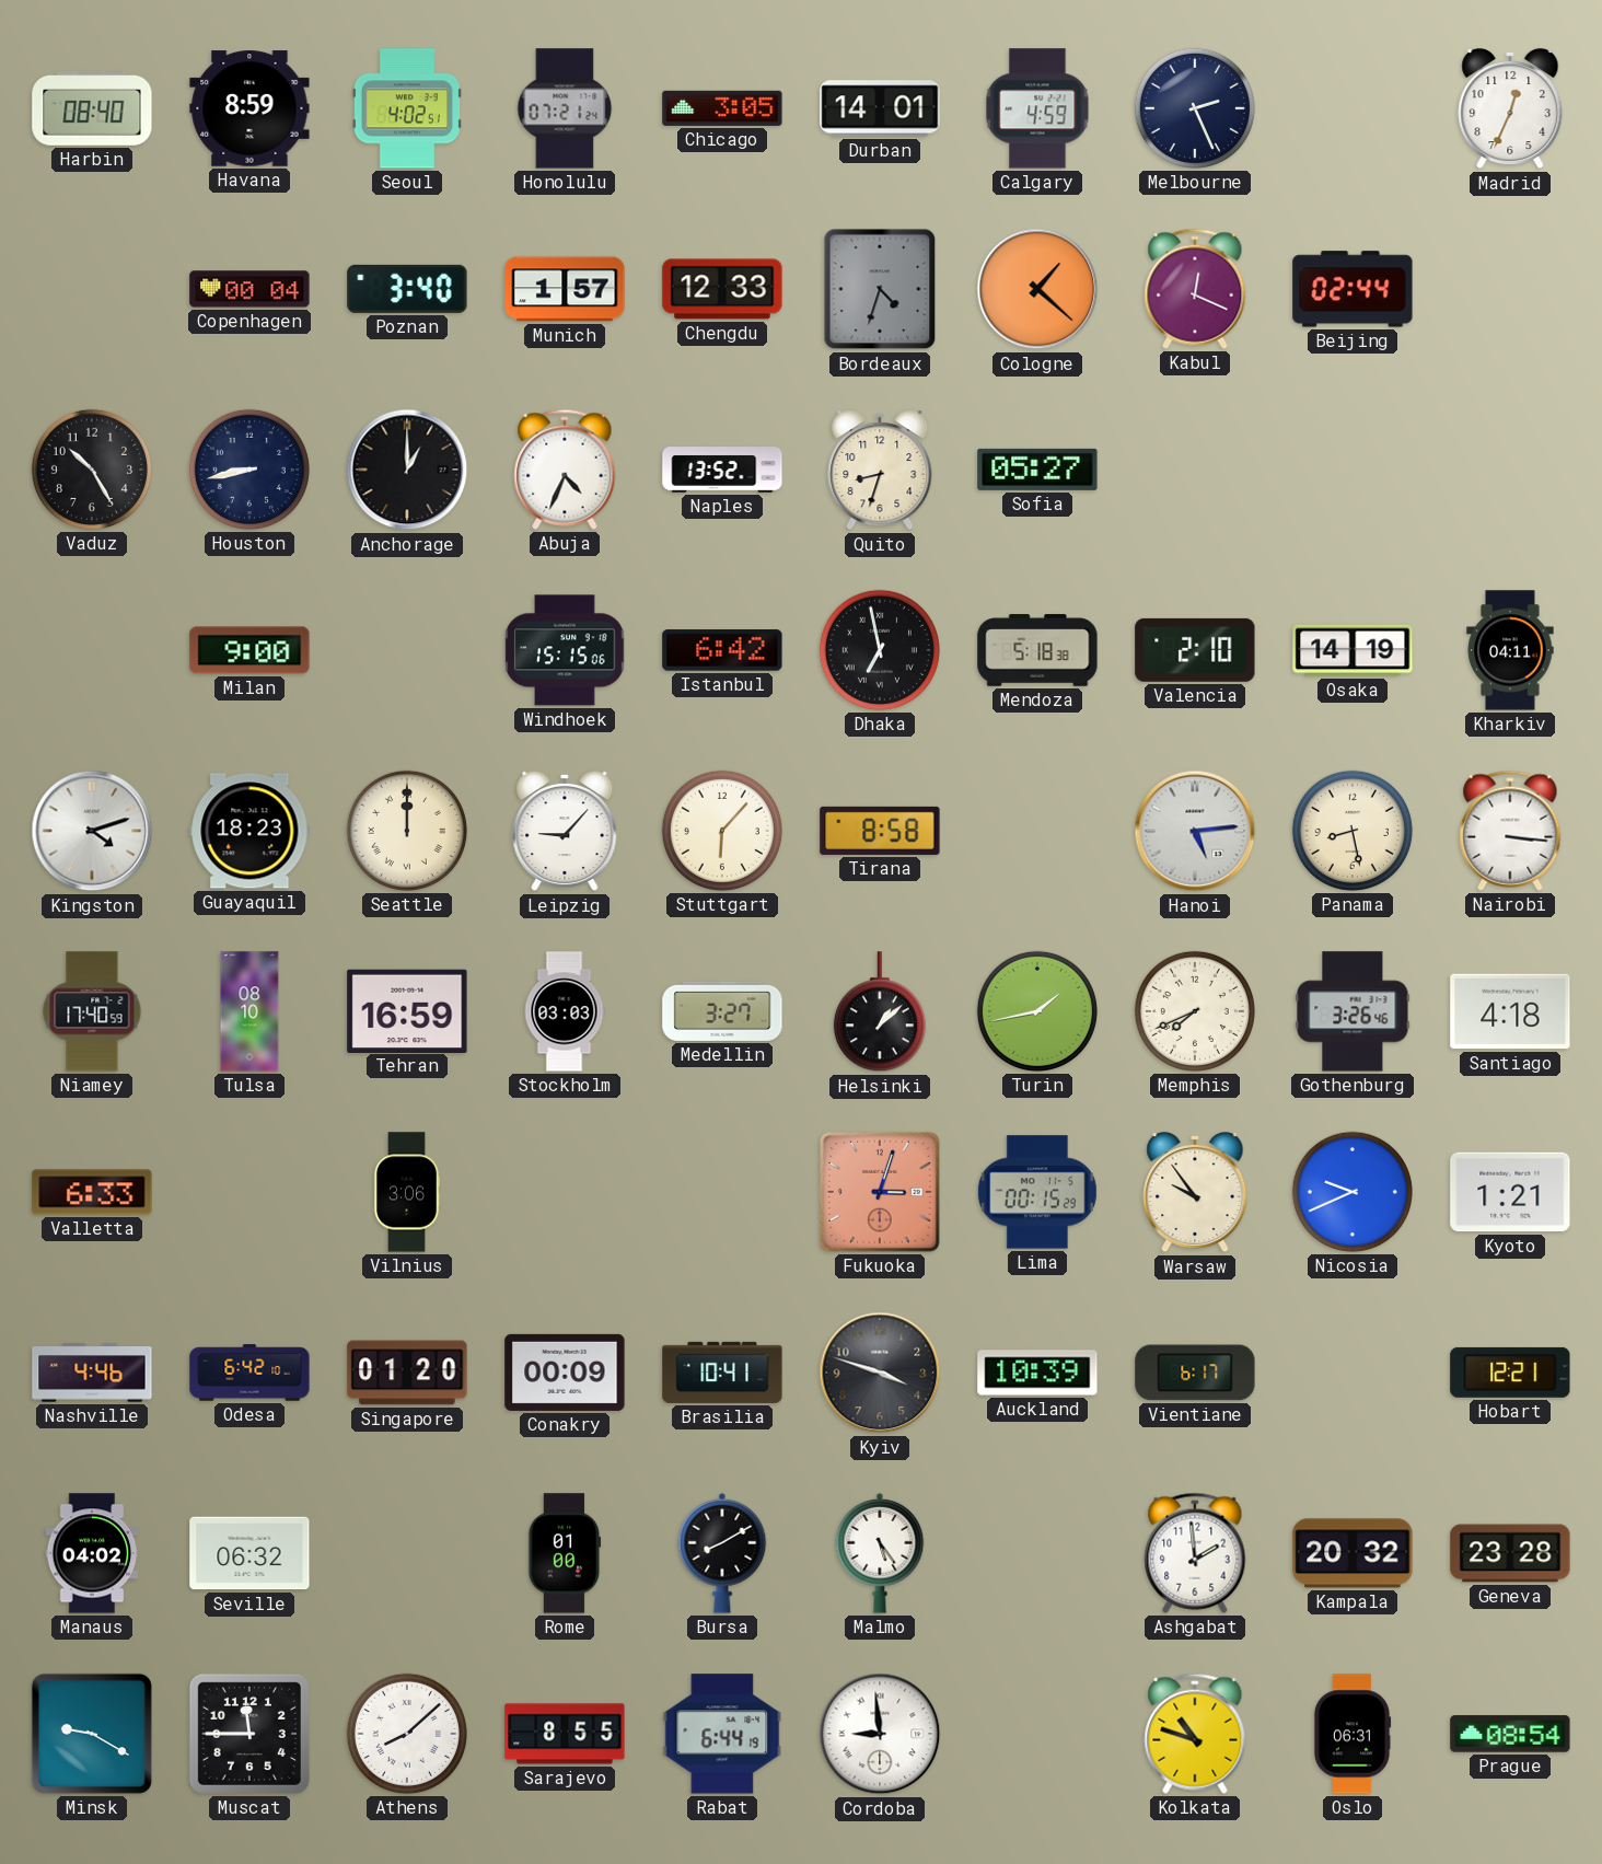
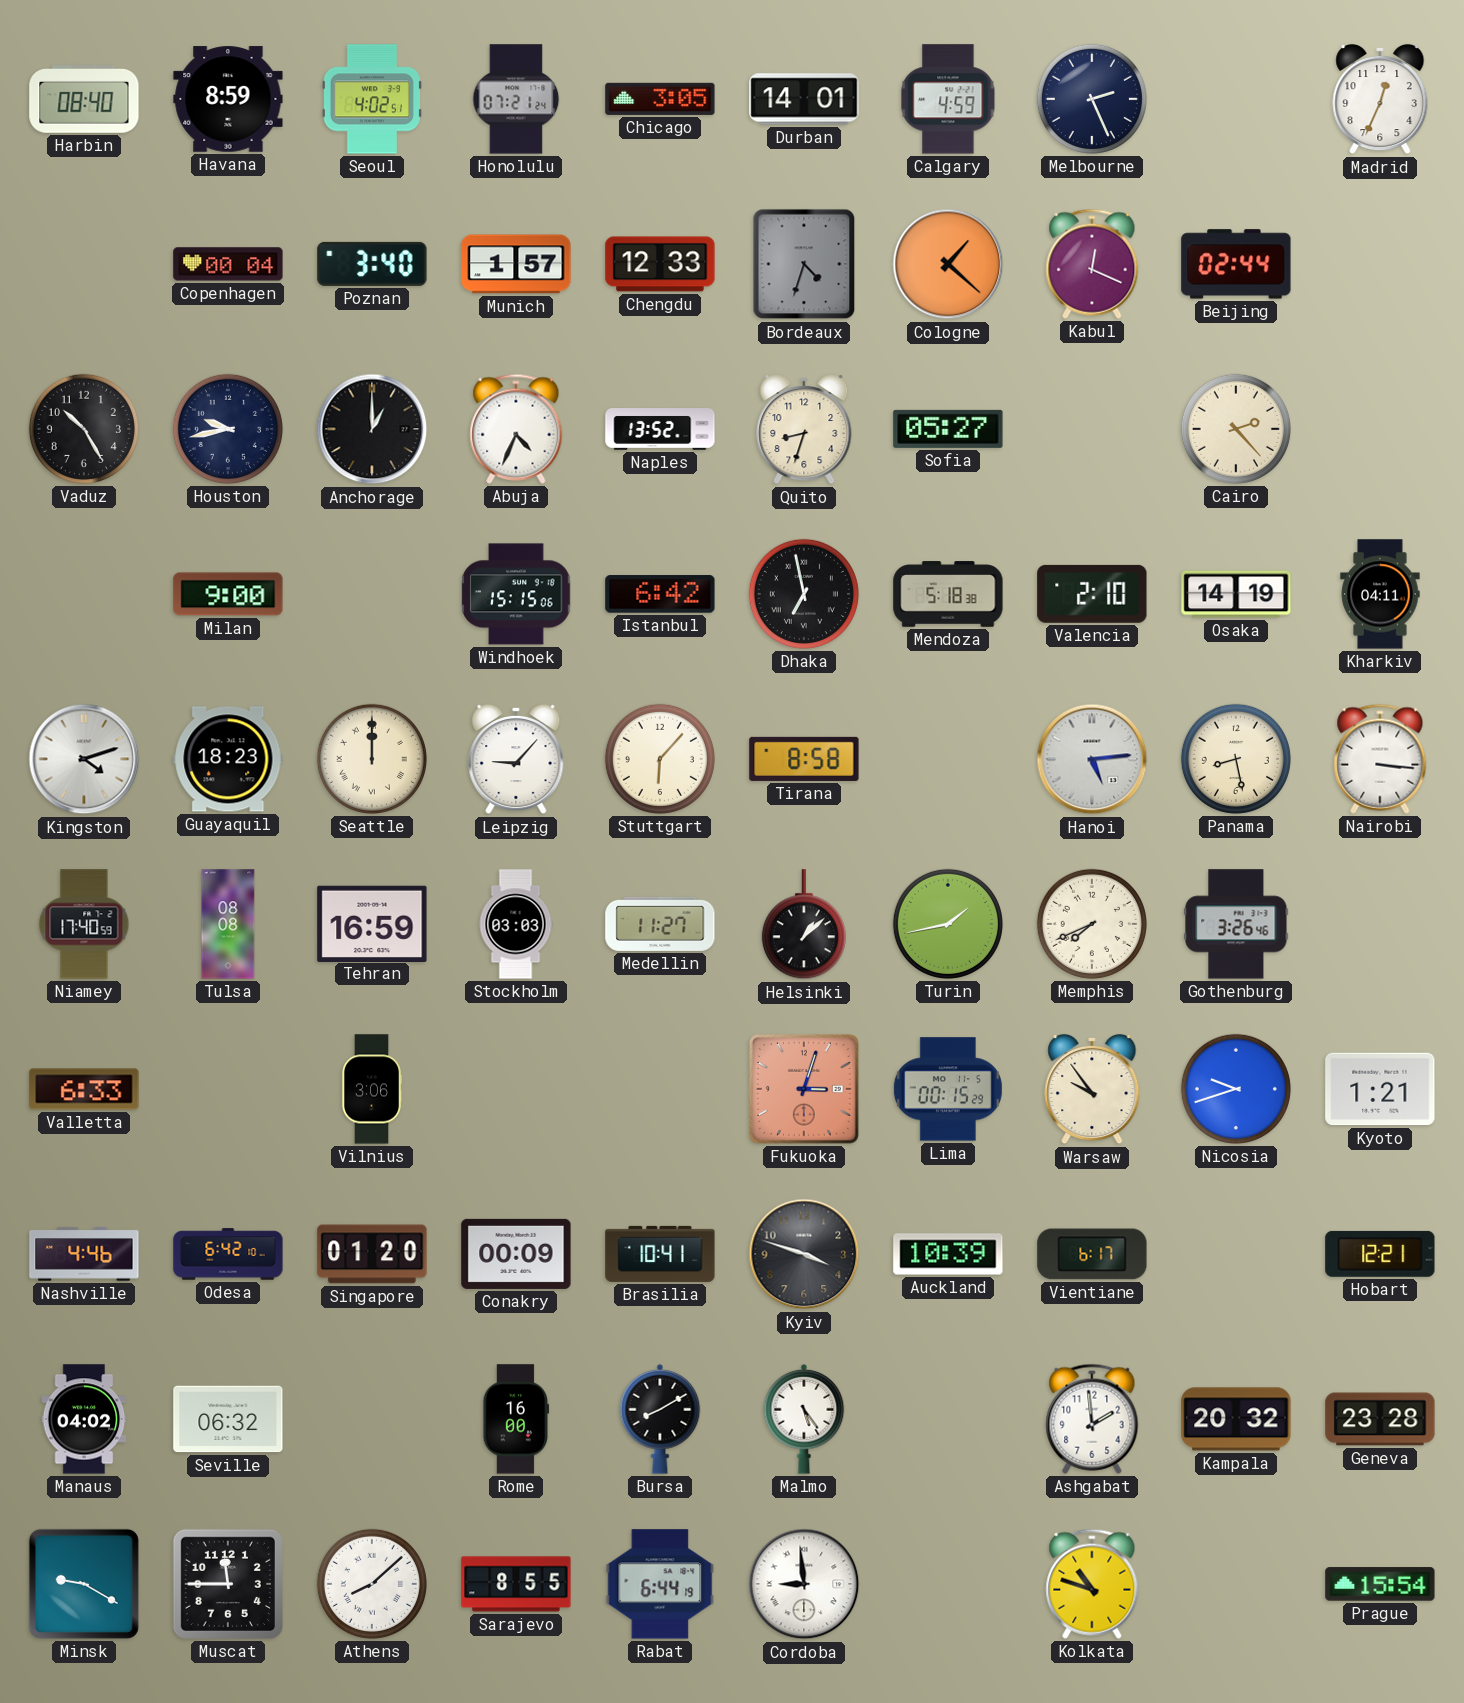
Houston: 8:43 -> 9:43 (228, 429)
Cairo: none -> 2:23 (1236, 429)
Tulsa: 08:10 -> 08:08 (228, 924)
Medellin: 3:27 -> 11:27 (660, 924)
Santiago: 4:18 -> none (1510, 1011)
Nicosia: 9:41 -> 9:42 (1236, 1089)
Rome: 01:00 -> 16:00 (516, 1419)
Oslo: 06:31 -> none (1353, 1734)
Prague: 08:54 -> 15:54 (1380, 1584)
